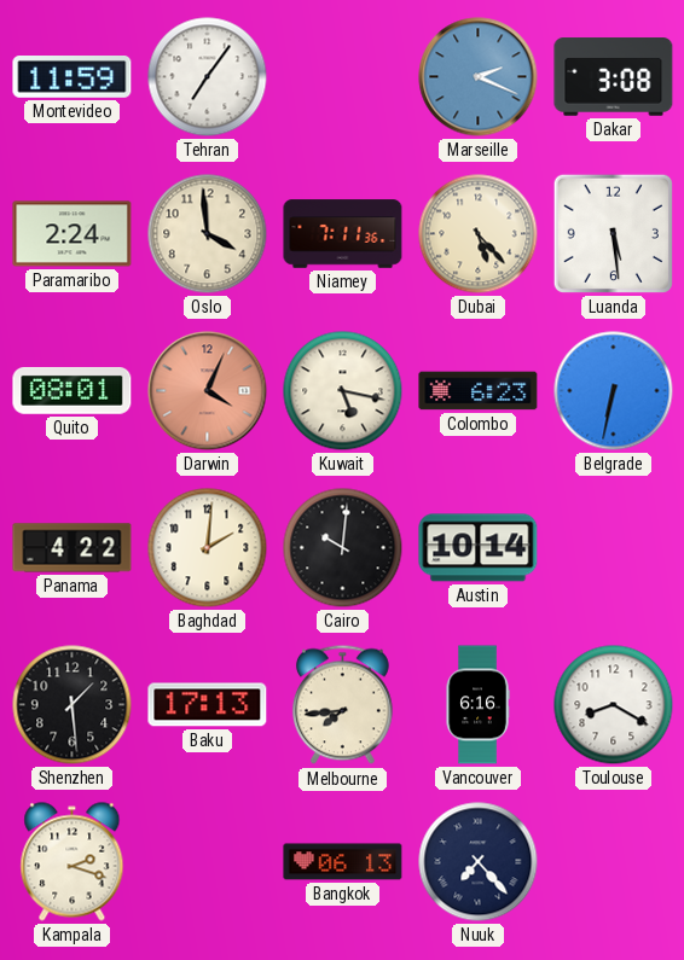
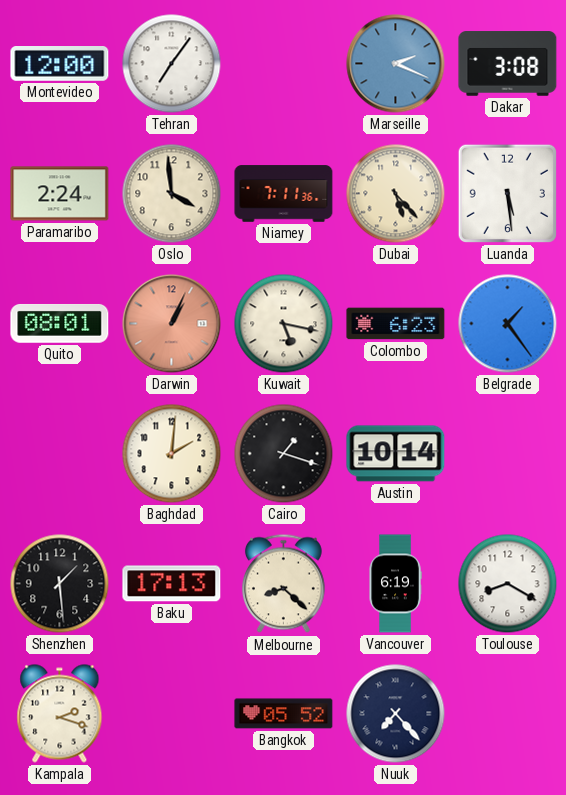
Montevideo: 11:59 -> 12:00 (60, 64)
Darwin: 4:04 -> 1:04 (172, 324)
Belgrade: 6:32 -> 1:24 (508, 324)
Panama: 4:22 -> none (73, 548)
Cairo: 10:01 -> 1:18 (284, 454)
Melbourne: 7:44 -> 8:22 (283, 584)
Vancouver: 6:16 -> 6:19 (395, 584)
Bangkok: 06:13 -> 05:52 (284, 714)
